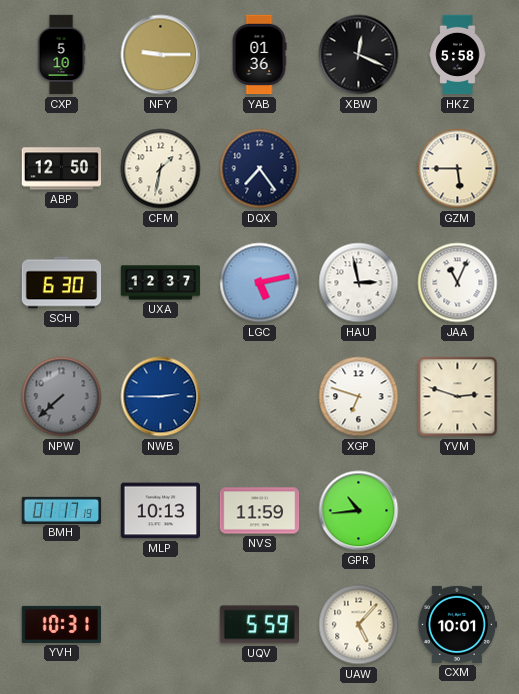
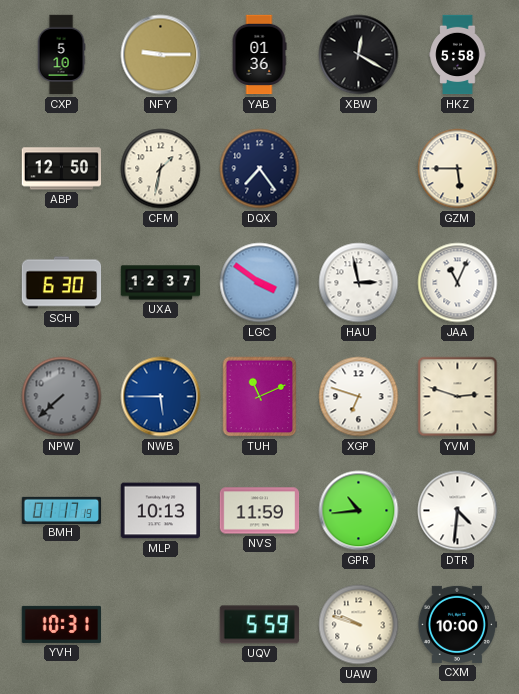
XBW: 12:19 -> 12:20 (359, 55)
LGC: 5:13 -> 3:51 (260, 283)
NWB: 2:45 -> 5:45 (161, 397)
TUH: none -> 11:11 (260, 397)
DTR: none -> 4:31 (458, 511)
UAW: 5:07 -> 9:48 (359, 625)
CXM: 10:01 -> 10:00 (456, 624)
